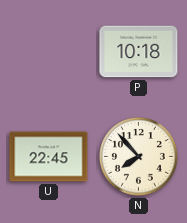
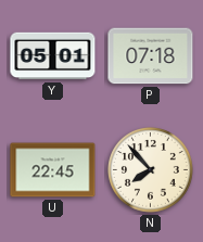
Y: none -> 05:01 (53, 56)
P: 10:18 -> 07:18 (151, 56)
